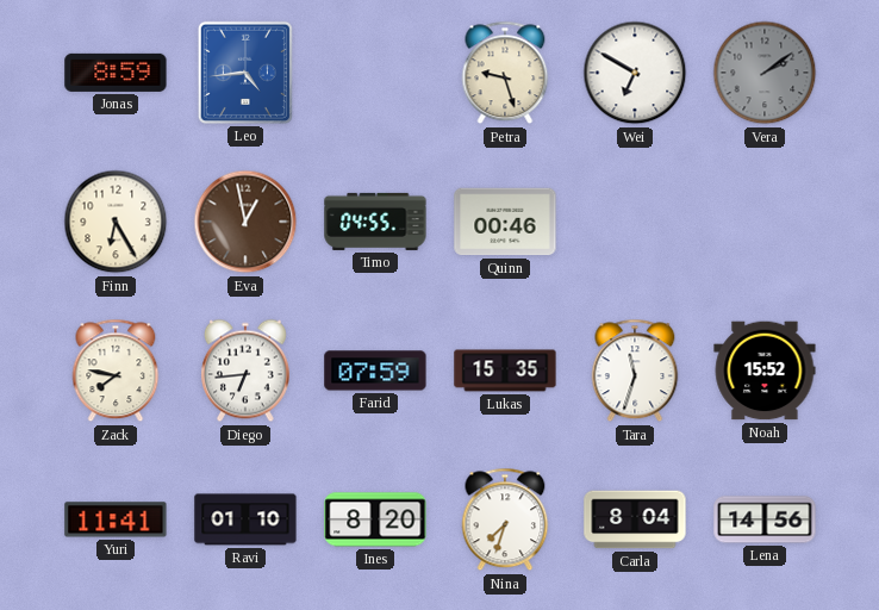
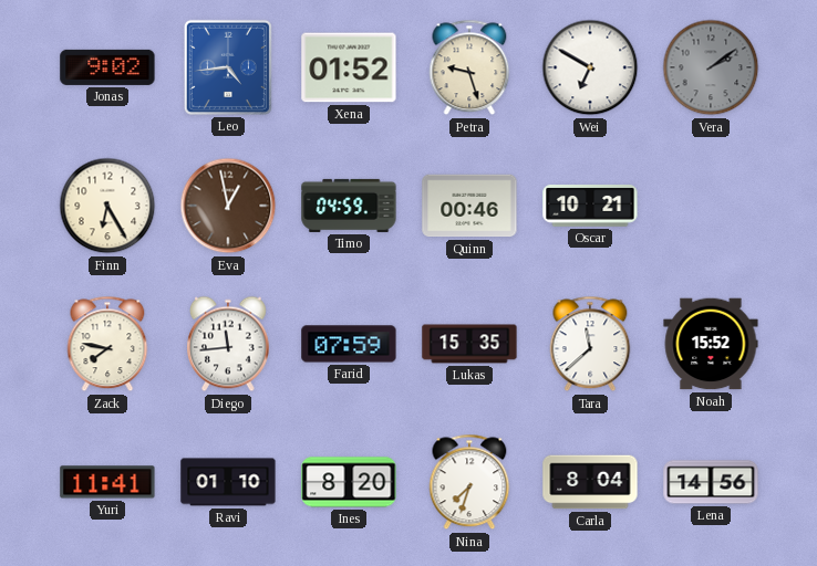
Jonas: 8:59 -> 9:02 (107, 67)
Xena: none -> 01:52 (349, 67)
Timo: 04:55 -> 04:59 (349, 206)
Oscar: none -> 10:21 (590, 207)
Diego: 6:44 -> 11:44 (228, 344)
Tara: 11:33 -> 11:38 (590, 344)
